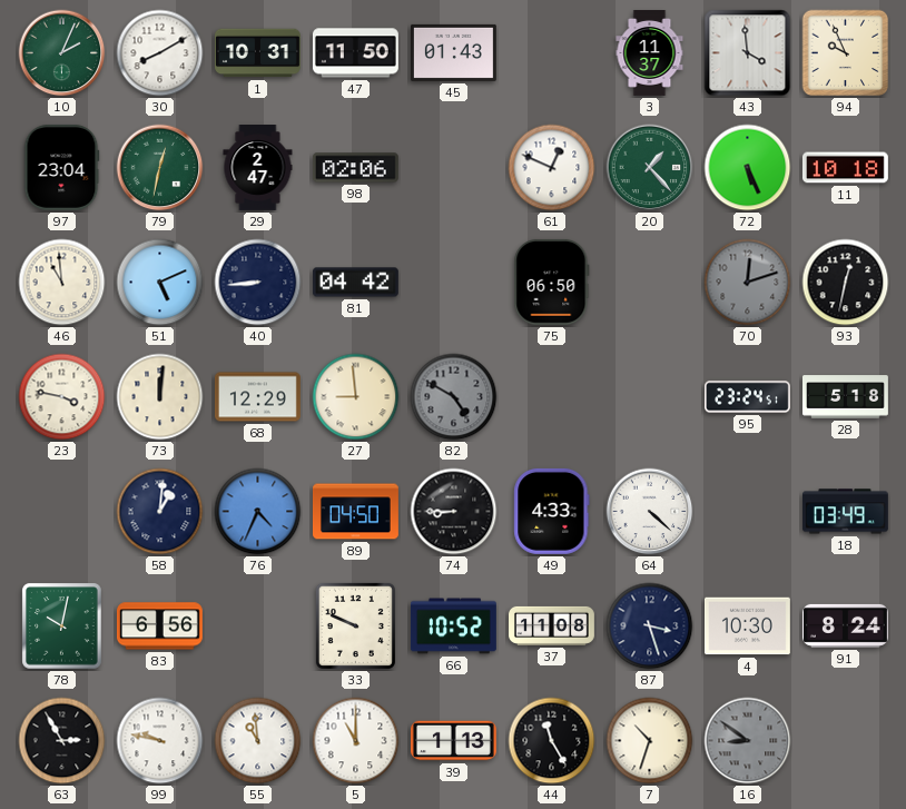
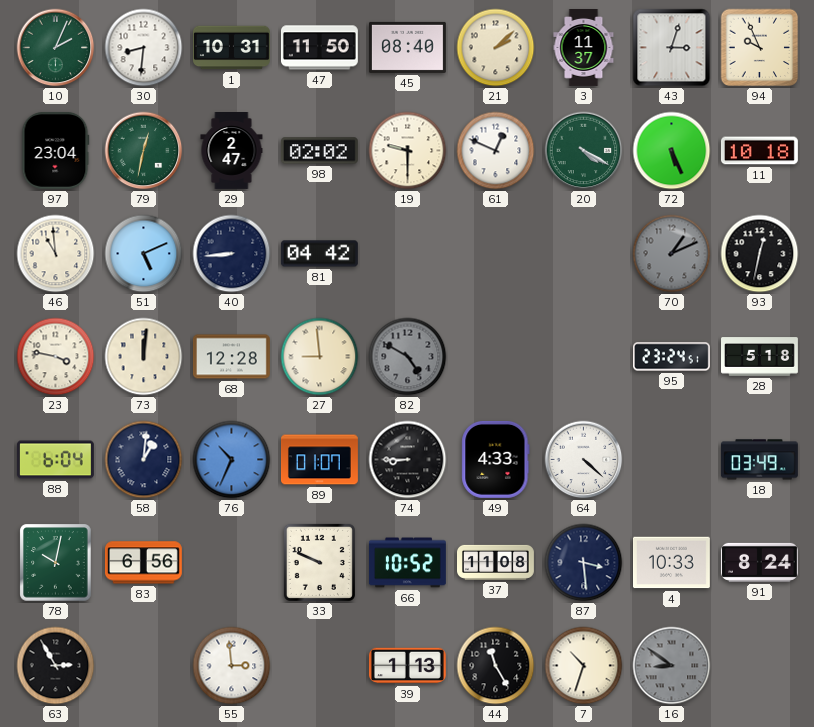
30: 8:10 -> 8:31 (144, 48)
45: 01:43 -> 08:40 (407, 47)
21: none -> 2:08 (496, 48)
43: 3:59 -> 3:03 (672, 48)
98: 02:06 -> 02:02 (319, 151)
19: none -> 9:30 (408, 151)
20: 1:23 -> 4:20 (584, 151)
75: 06:50 -> none (552, 282)
70: 12:12 -> 1:11 (672, 254)
68: 12:29 -> 12:28 (231, 357)
88: none -> 6:04 (55, 460)
76: 4:34 -> 10:34 (232, 460)
89: 04:50 -> 01:07 (320, 460)
87: 3:27 -> 3:29 (584, 563)
4: 10:30 -> 10:33 (671, 563)
99: 9:47 -> none (160, 741)
55: 10:59 -> 2:59 (232, 666)
5: 11:00 -> none (356, 741)
